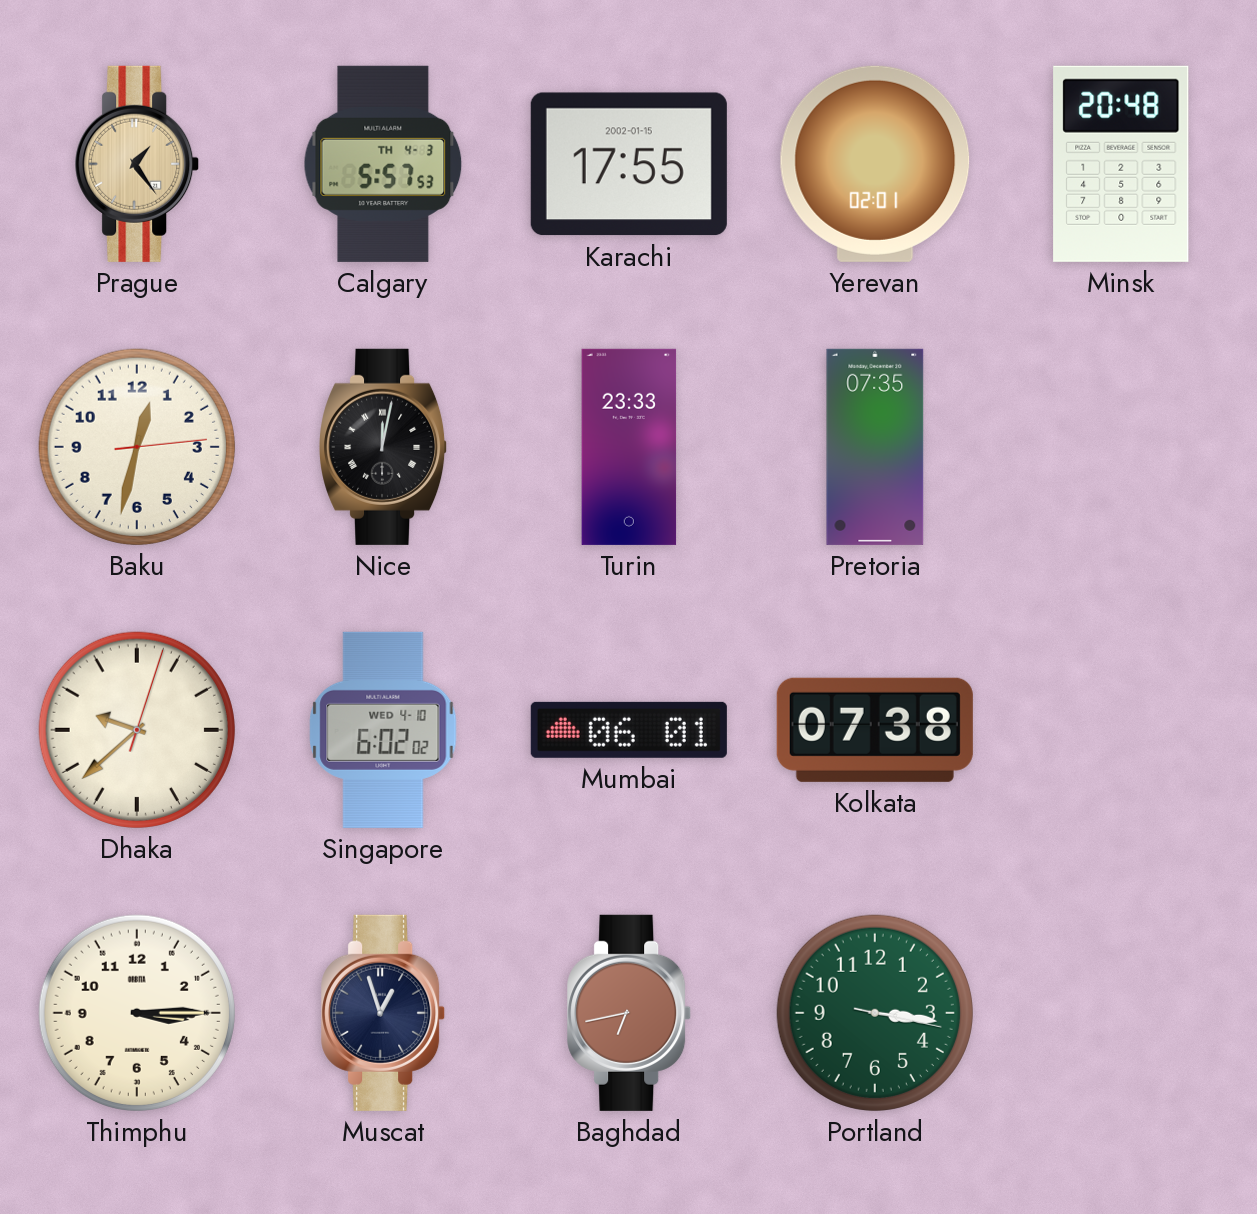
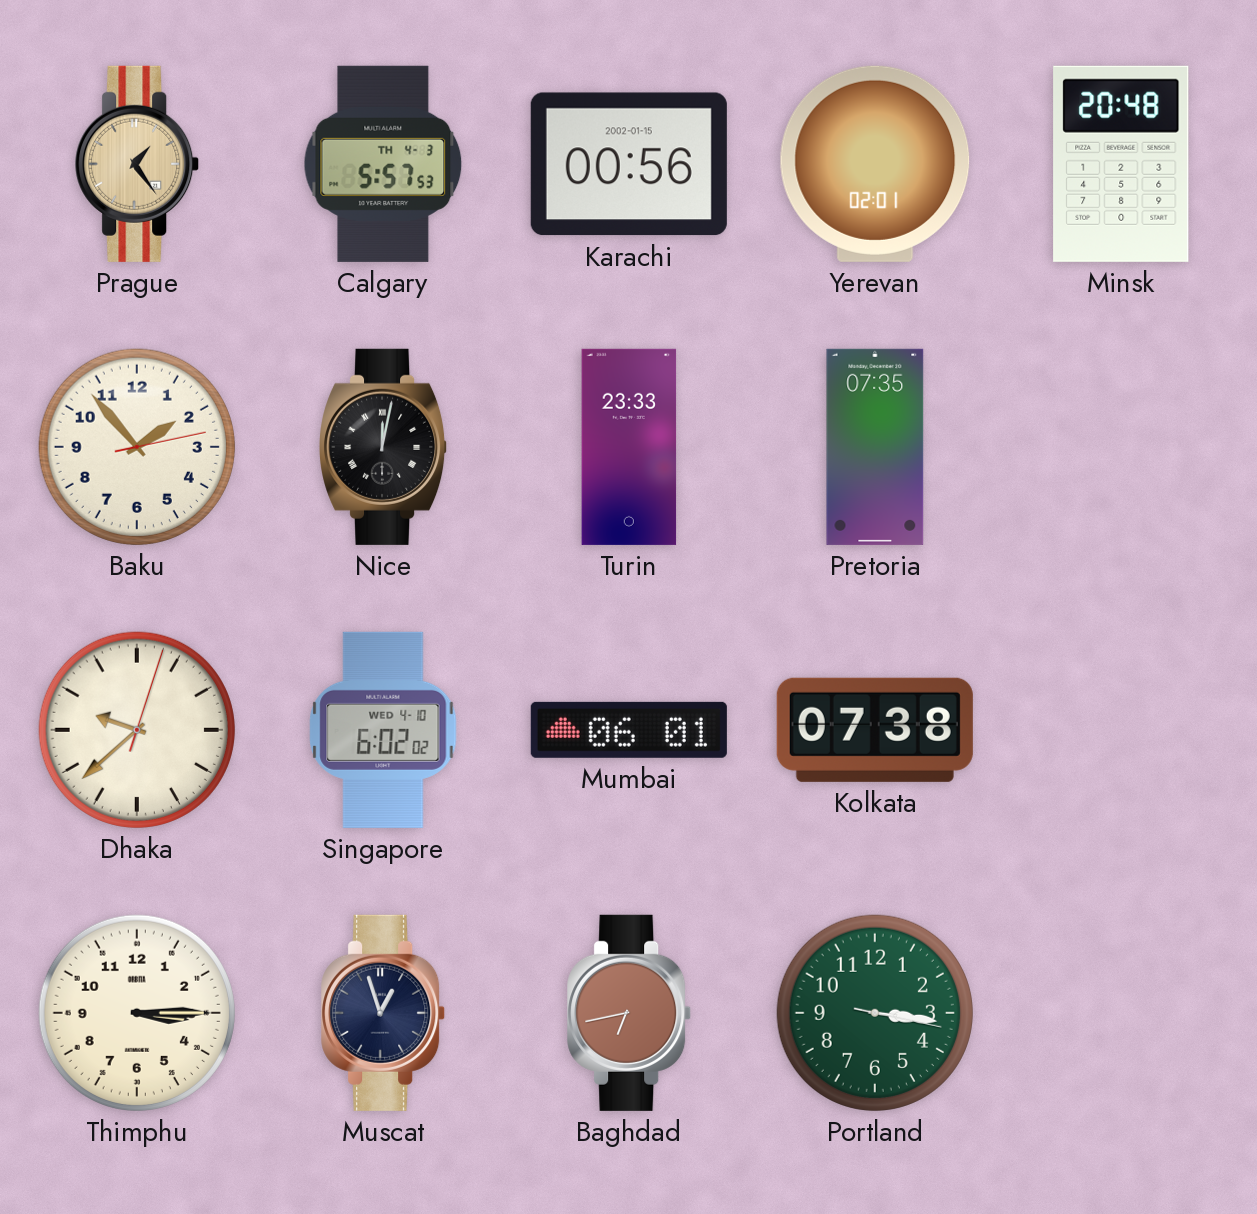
Karachi: 17:55 -> 00:56 (629, 164)
Baku: 12:32 -> 1:53 (137, 447)
